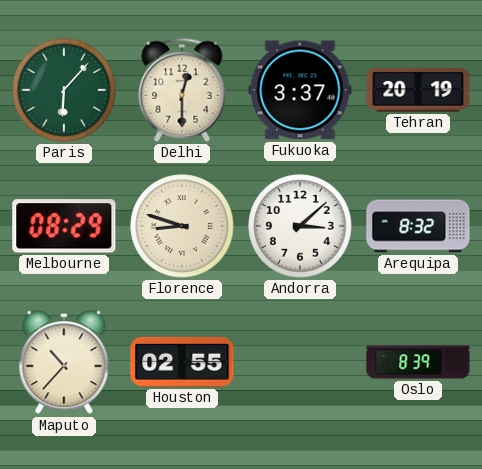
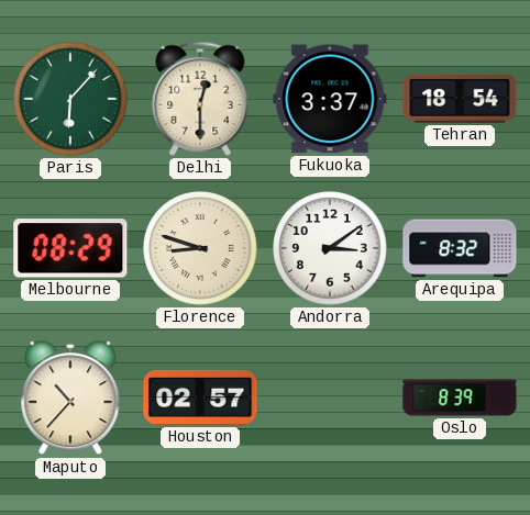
Tehran: 20:19 -> 18:54 (460, 100)
Andorra: 3:08 -> 3:09 (330, 248)
Houston: 02:55 -> 02:57 (200, 398)
